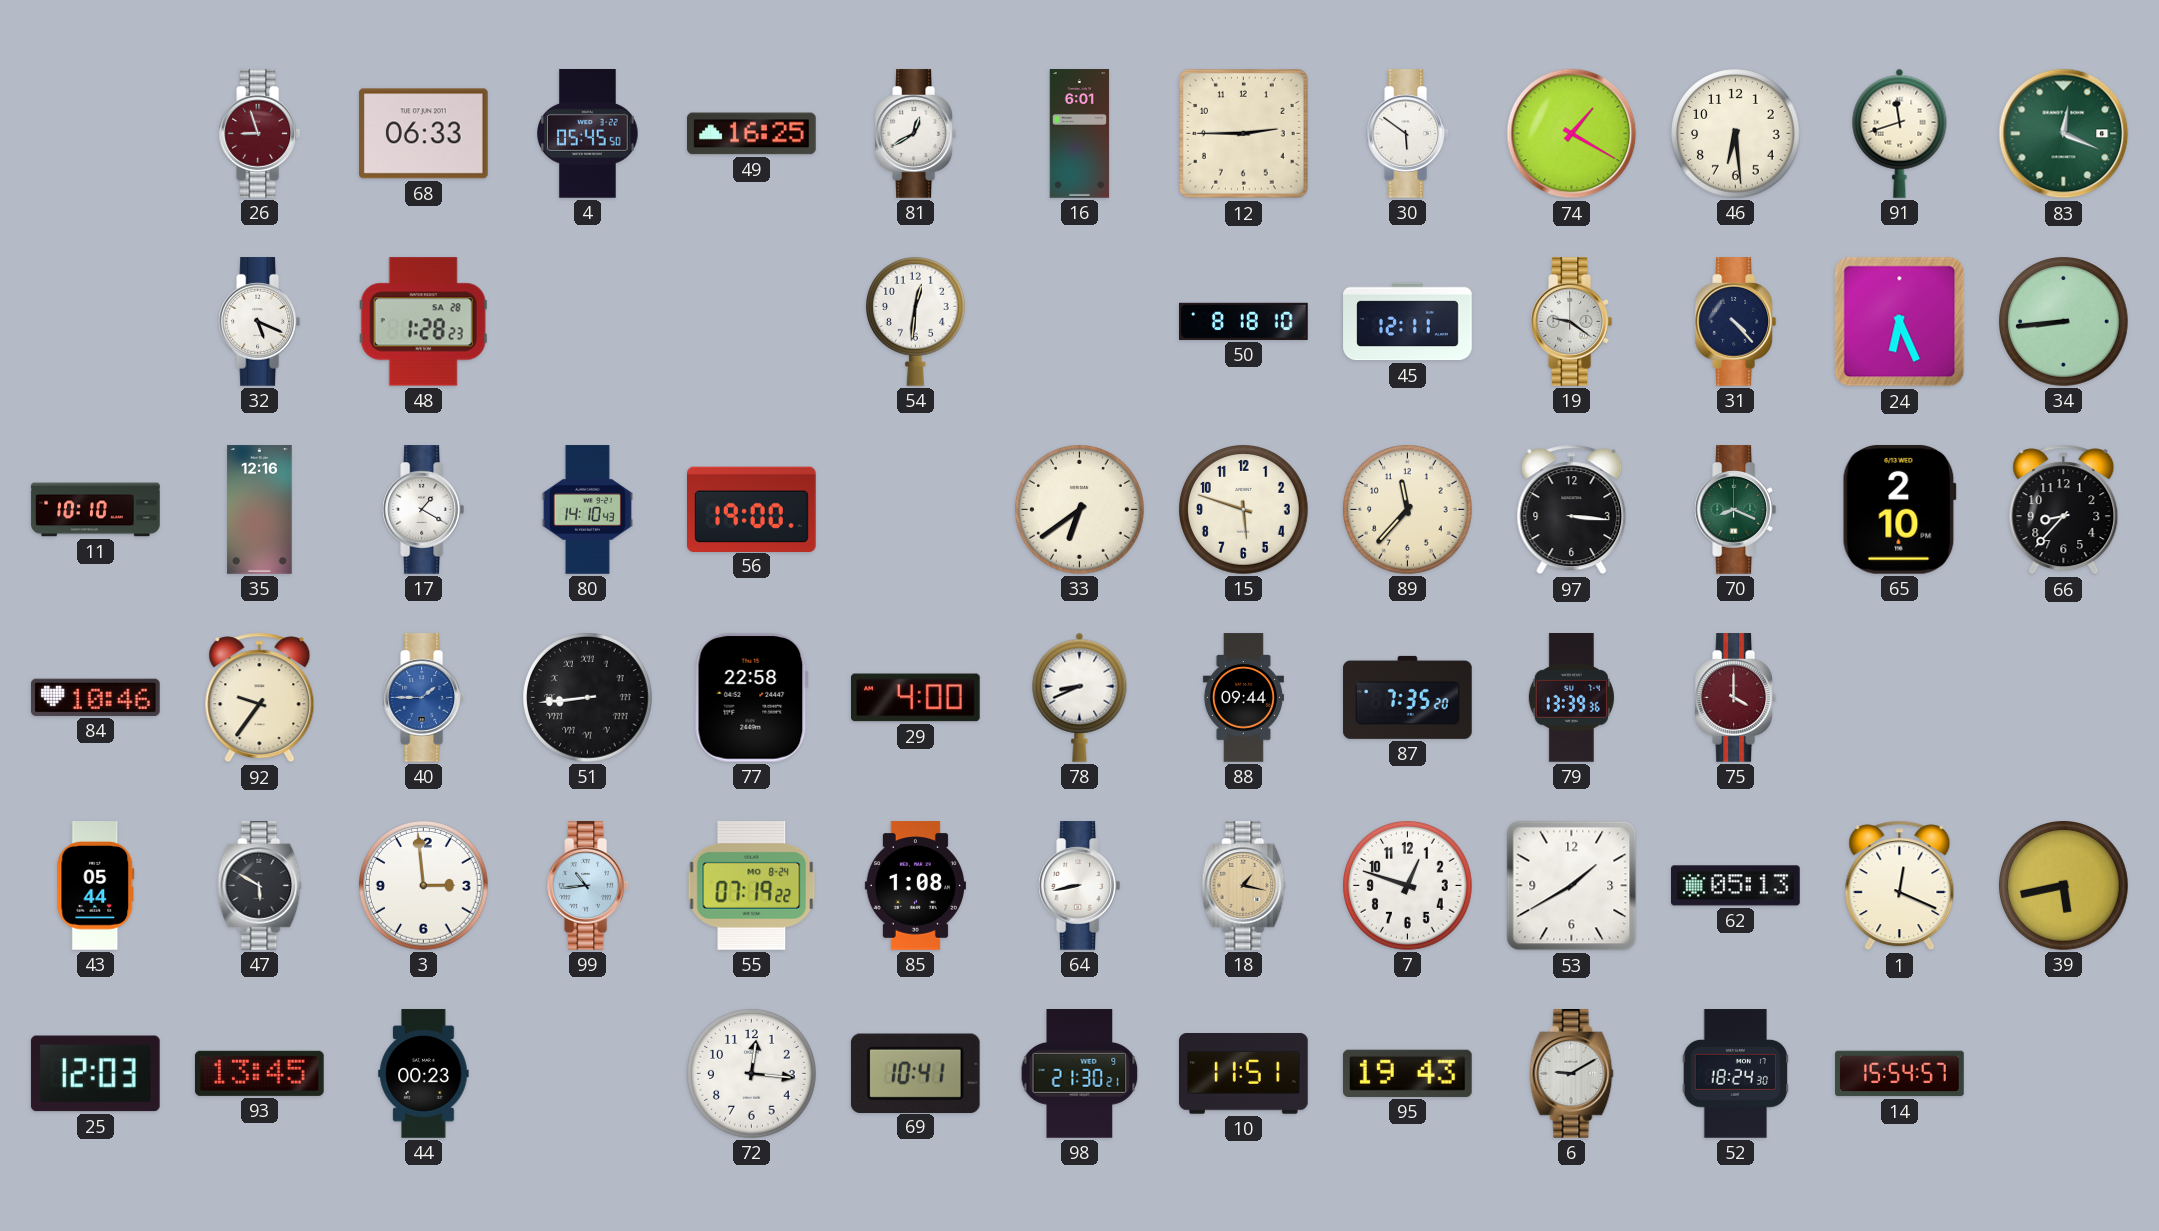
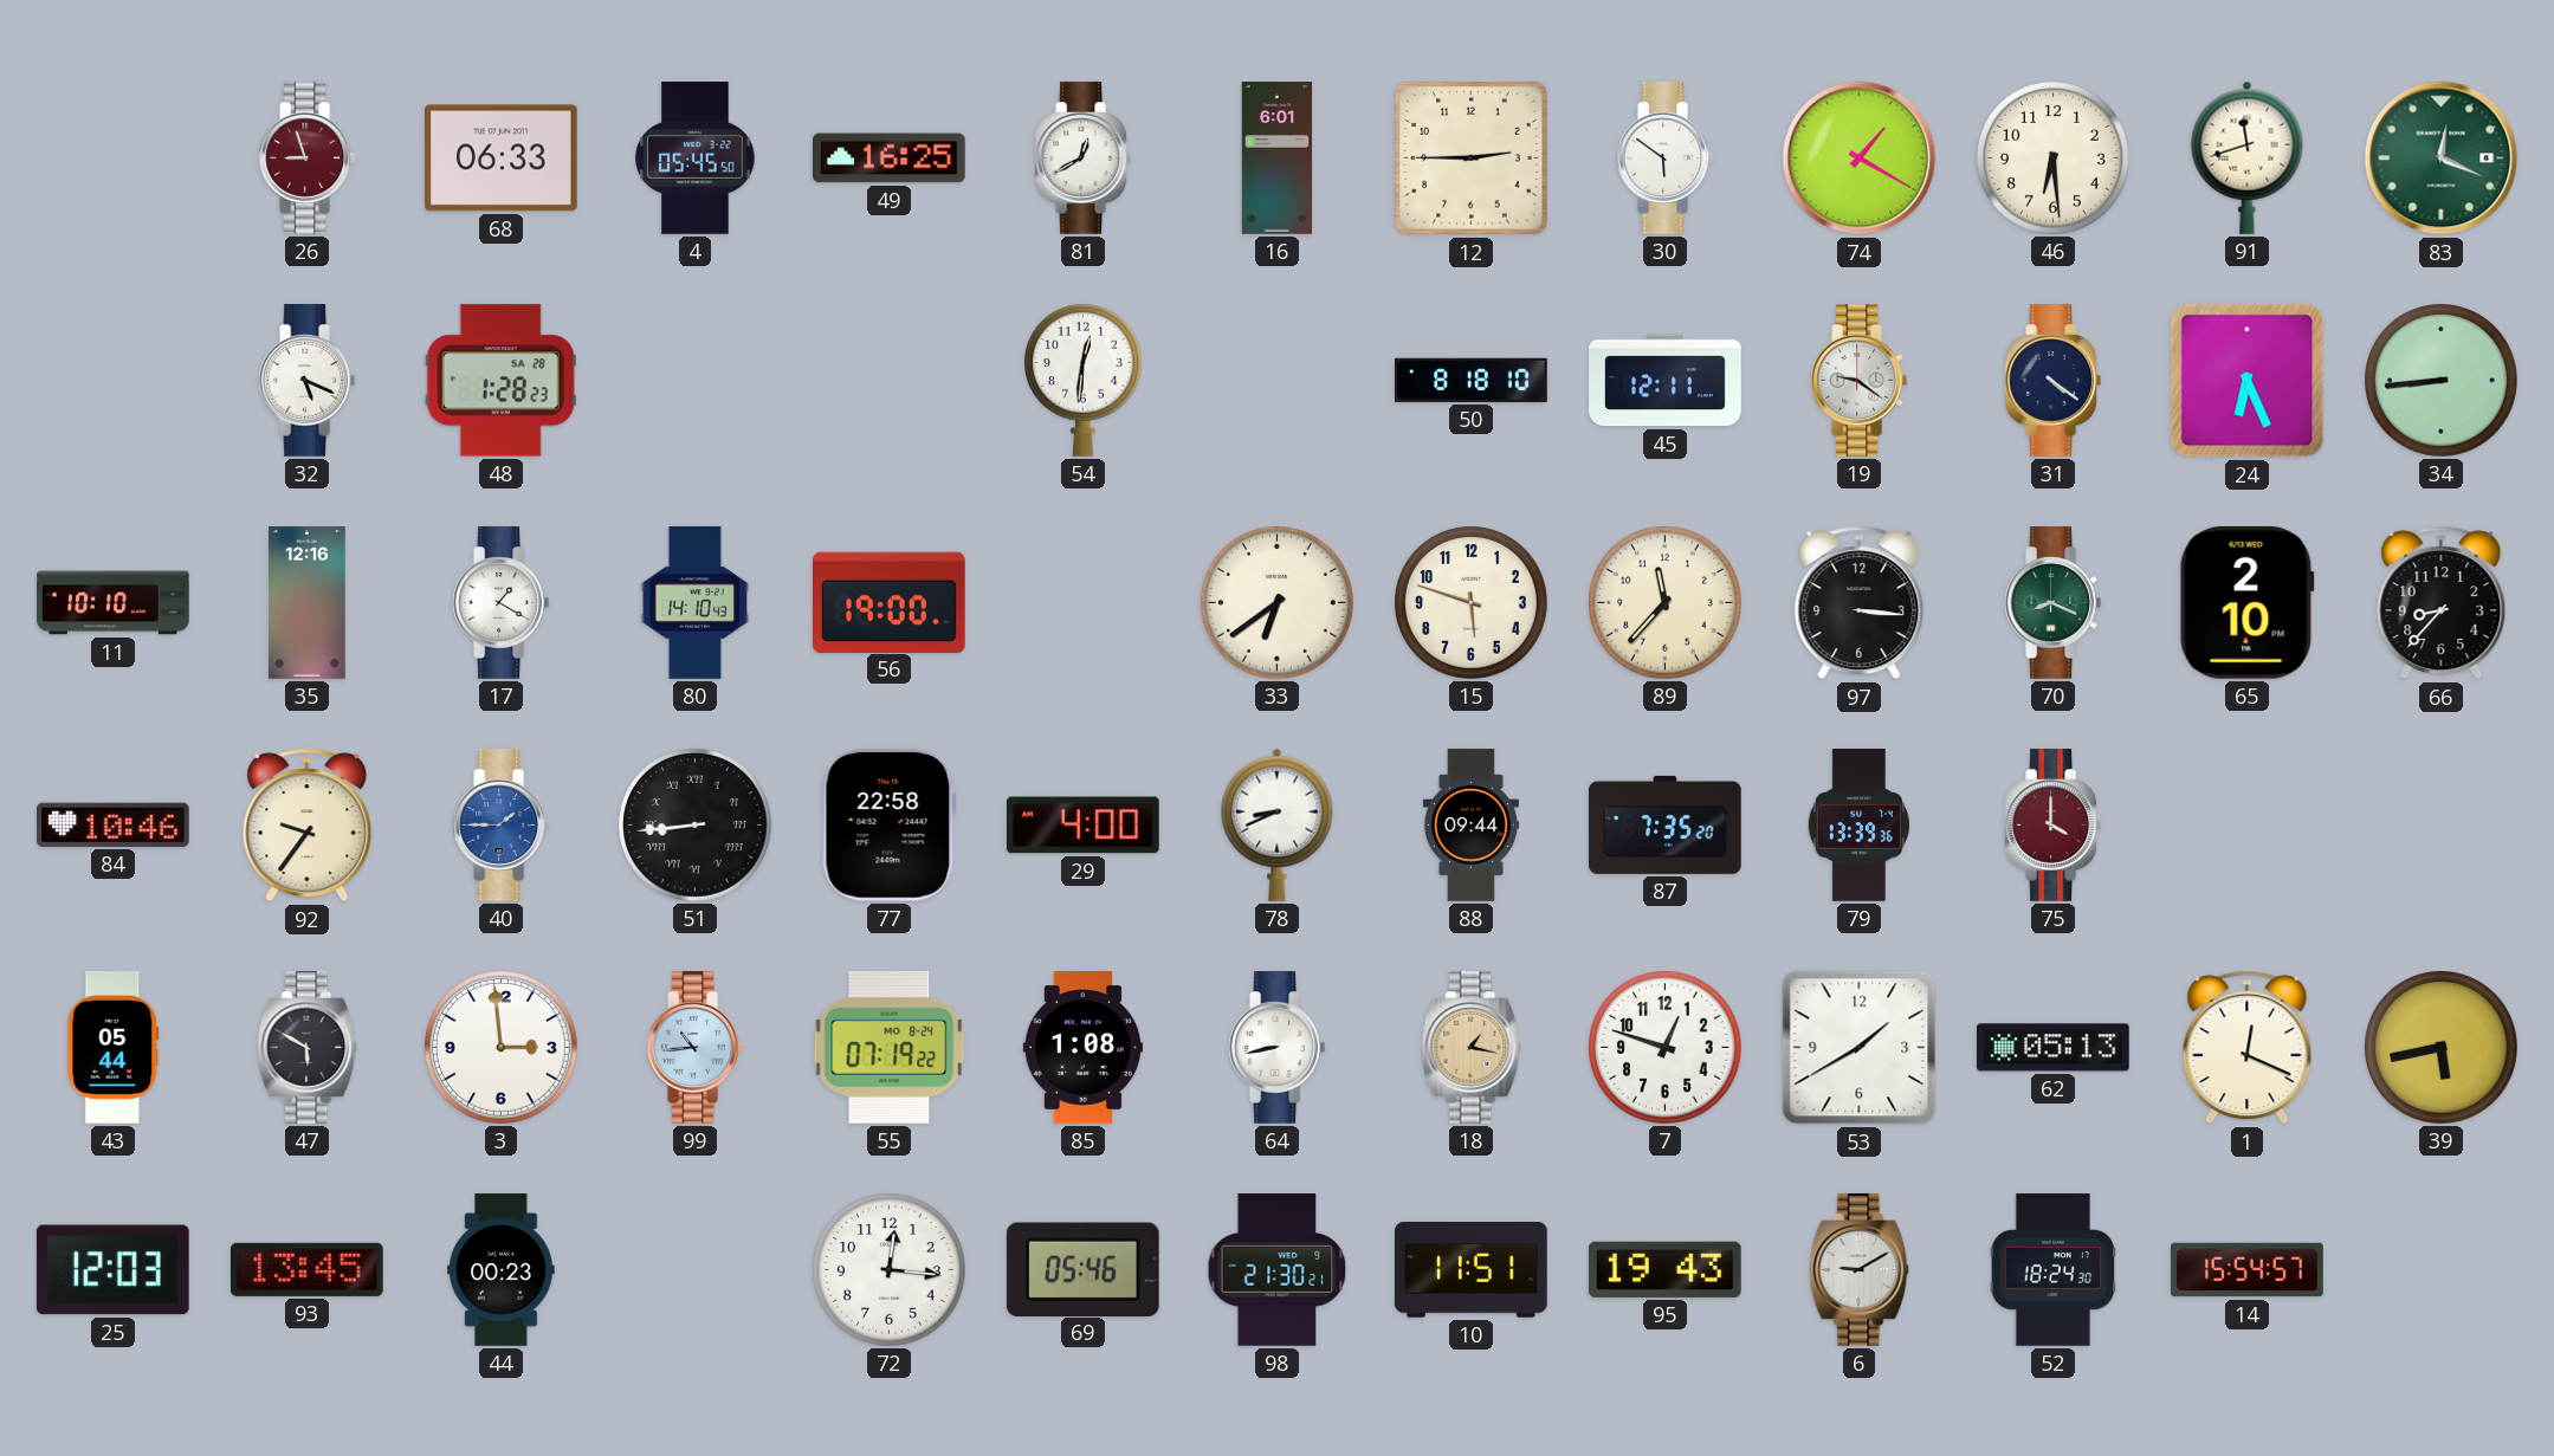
31: 4:23 -> 4:21 (2052, 381)
69: 10:41 -> 05:46 (1082, 1269)
